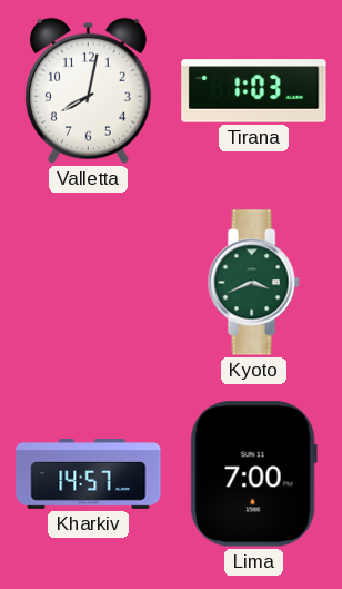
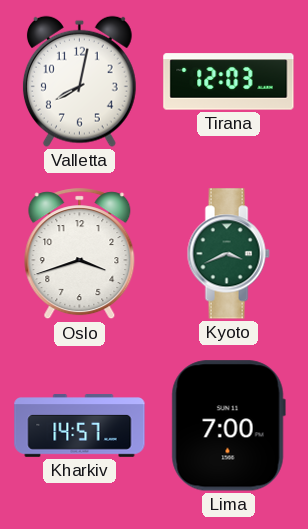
Tirana: 1:03 -> 12:03 (229, 82)
Oslo: none -> 3:42 (80, 254)
